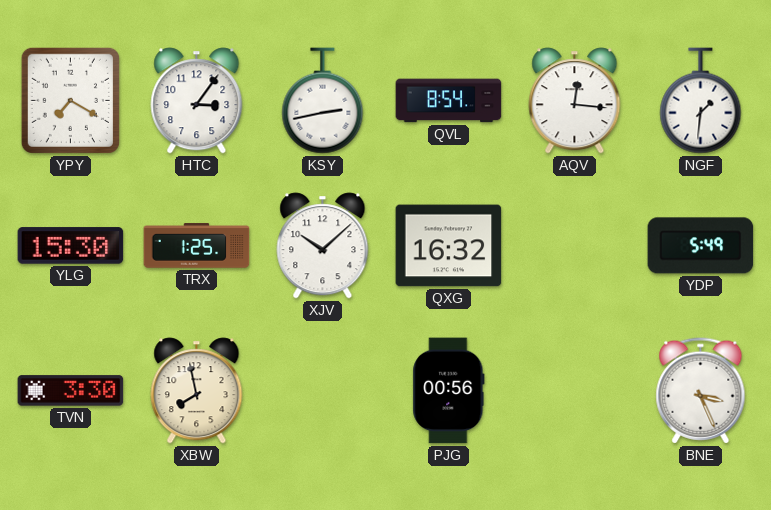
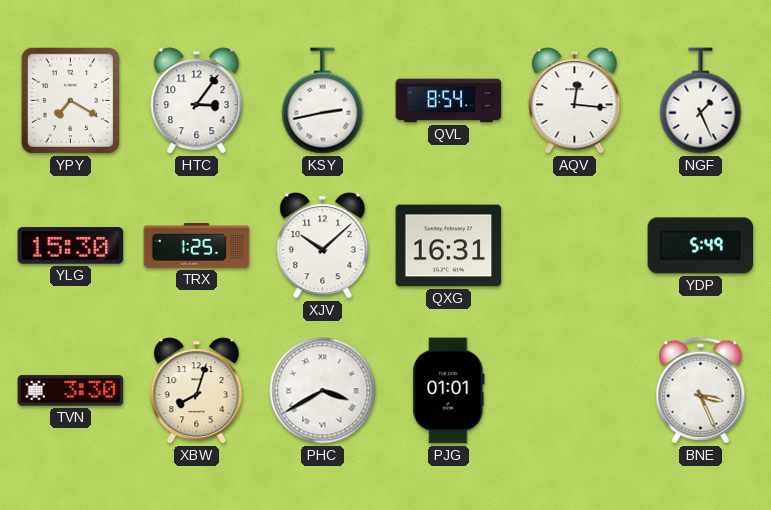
NGF: 1:31 -> 1:26 (701, 101)
QXG: 16:32 -> 16:31 (449, 246)
XBW: 7:58 -> 8:03 (197, 391)
PHC: none -> 3:40 (323, 391)
PJG: 00:56 -> 01:01 (449, 391)
